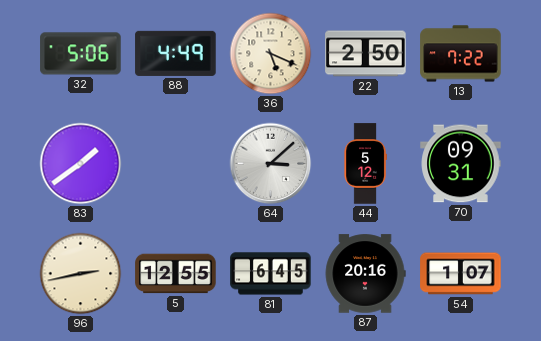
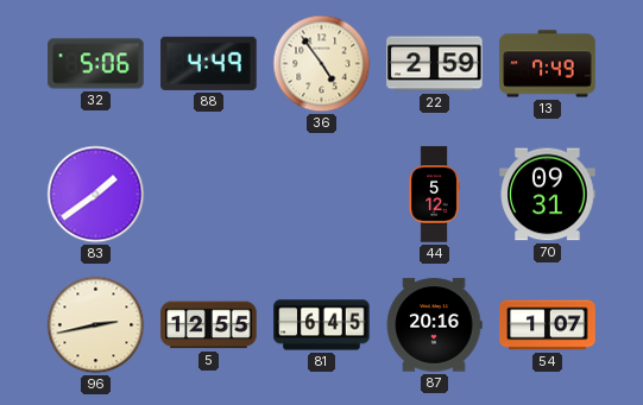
36: 5:19 -> 4:54 (322, 64)
22: 2:50 -> 2:59 (435, 64)
13: 7:22 -> 7:49 (548, 64)
64: 3:08 -> none (271, 164)
